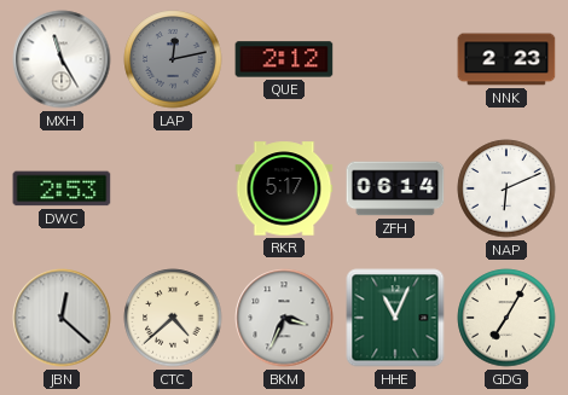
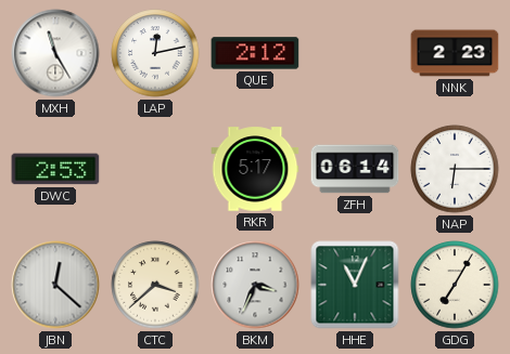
LAP dial: grey -> white (155, 53)
NAP: 6:11 -> 6:15 (455, 169)
CTC: 4:38 -> 3:38 (155, 285)
